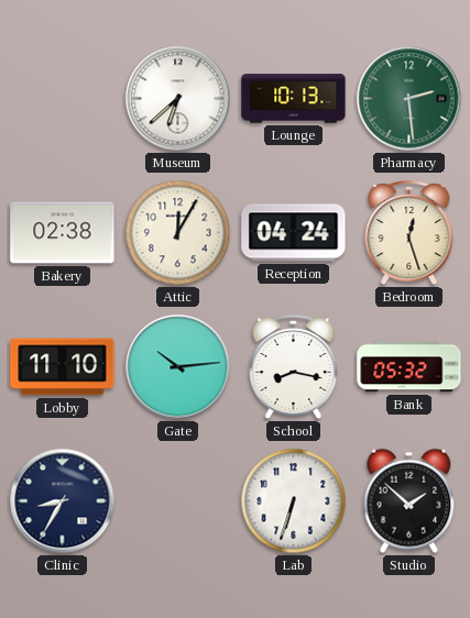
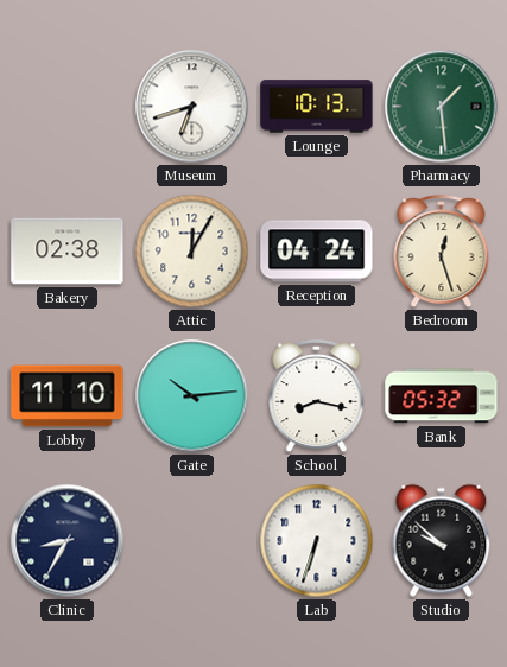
Museum: 6:38 -> 6:42 (192, 107)
Pharmacy: 2:29 -> 1:29 (442, 107)
Studio: 1:52 -> 9:52 (442, 541)
